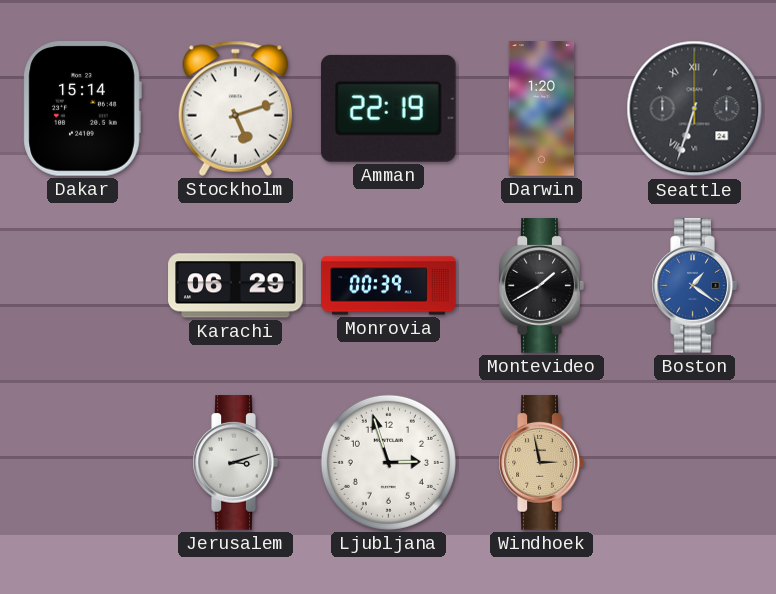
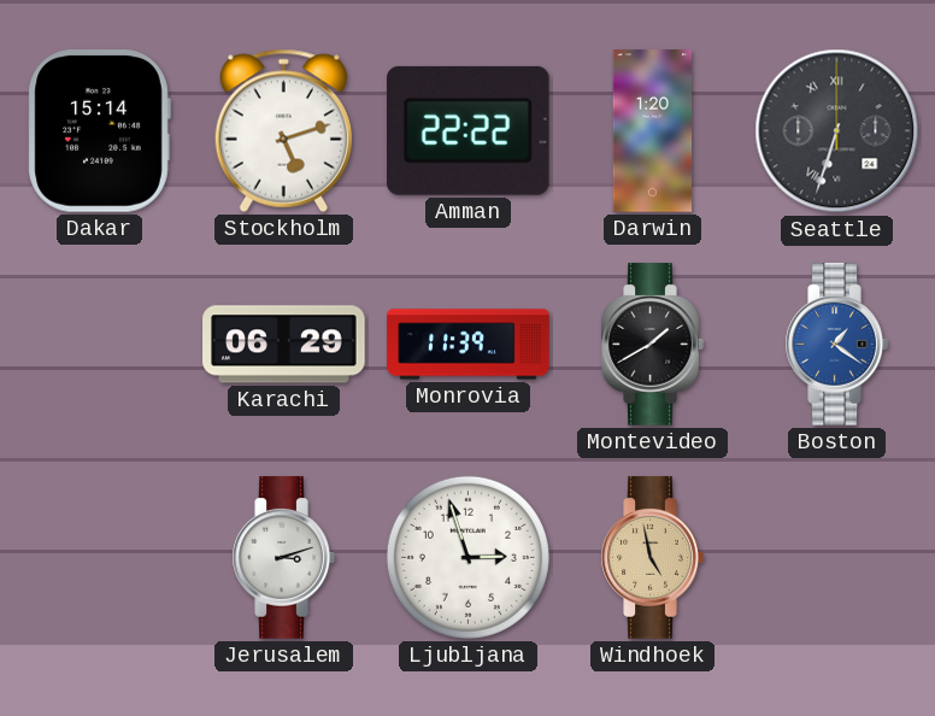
Amman: 22:19 -> 22:22 (467, 130)
Monrovia: 00:39 -> 11:39 (469, 345)
Windhoek: 2:58 -> 4:58 (652, 558)
